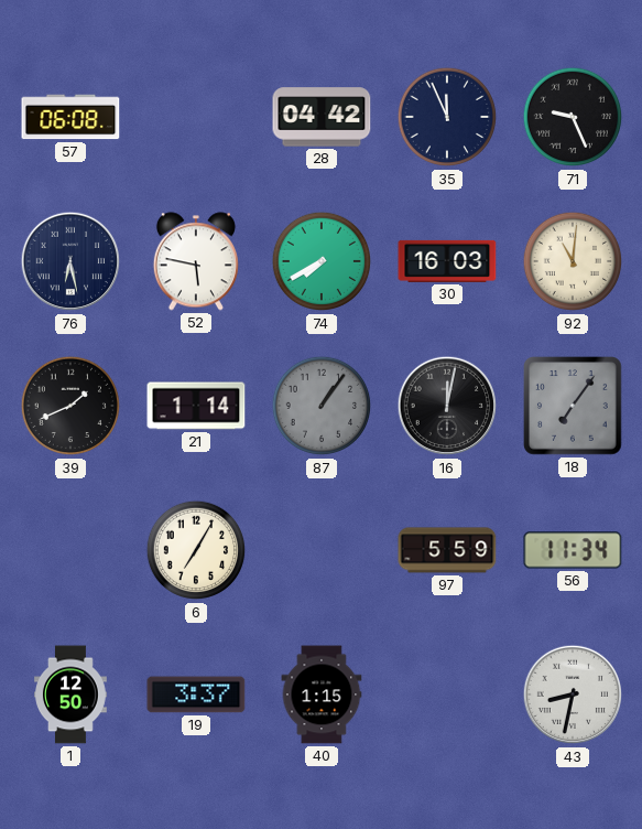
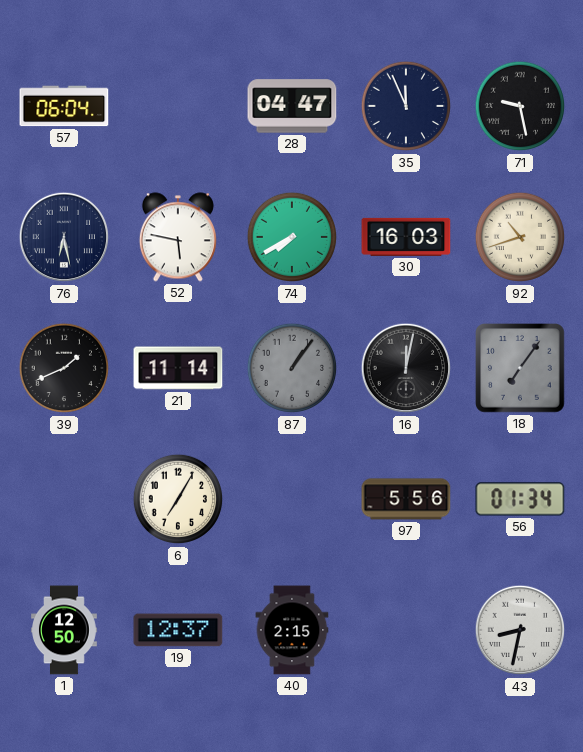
57: 06:08 -> 06:04 (64, 106)
28: 04:42 -> 04:47 (292, 106)
71: 9:26 -> 9:28 (520, 106)
92: 11:01 -> 10:42 (520, 237)
21: 1:14 -> 11:14 (178, 368)
97: 5:59 -> 5:56 (406, 499)
56: 11:34 -> 01:34 (520, 499)
19: 3:37 -> 12:37 (178, 630)
40: 1:15 -> 2:15 (292, 630)
